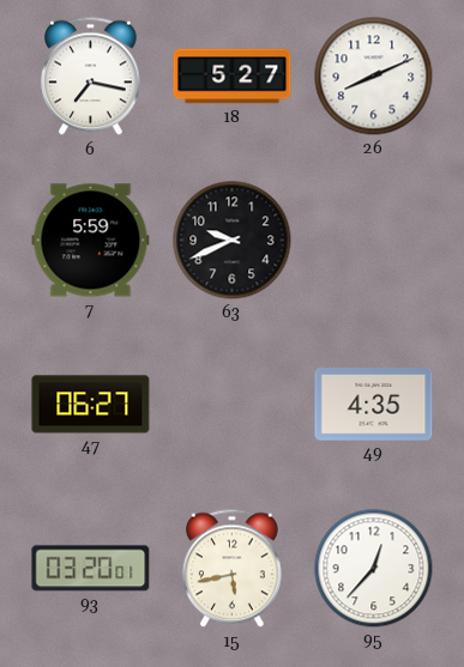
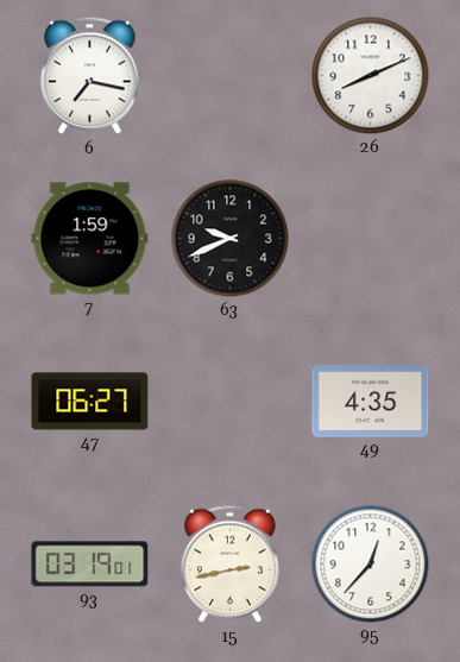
18: 5:27 -> none (233, 77)
7: 5:59 -> 1:59 (90, 239)
93: 03:20 -> 03:19 (90, 565)
15: 5:43 -> 2:43 (231, 565)
